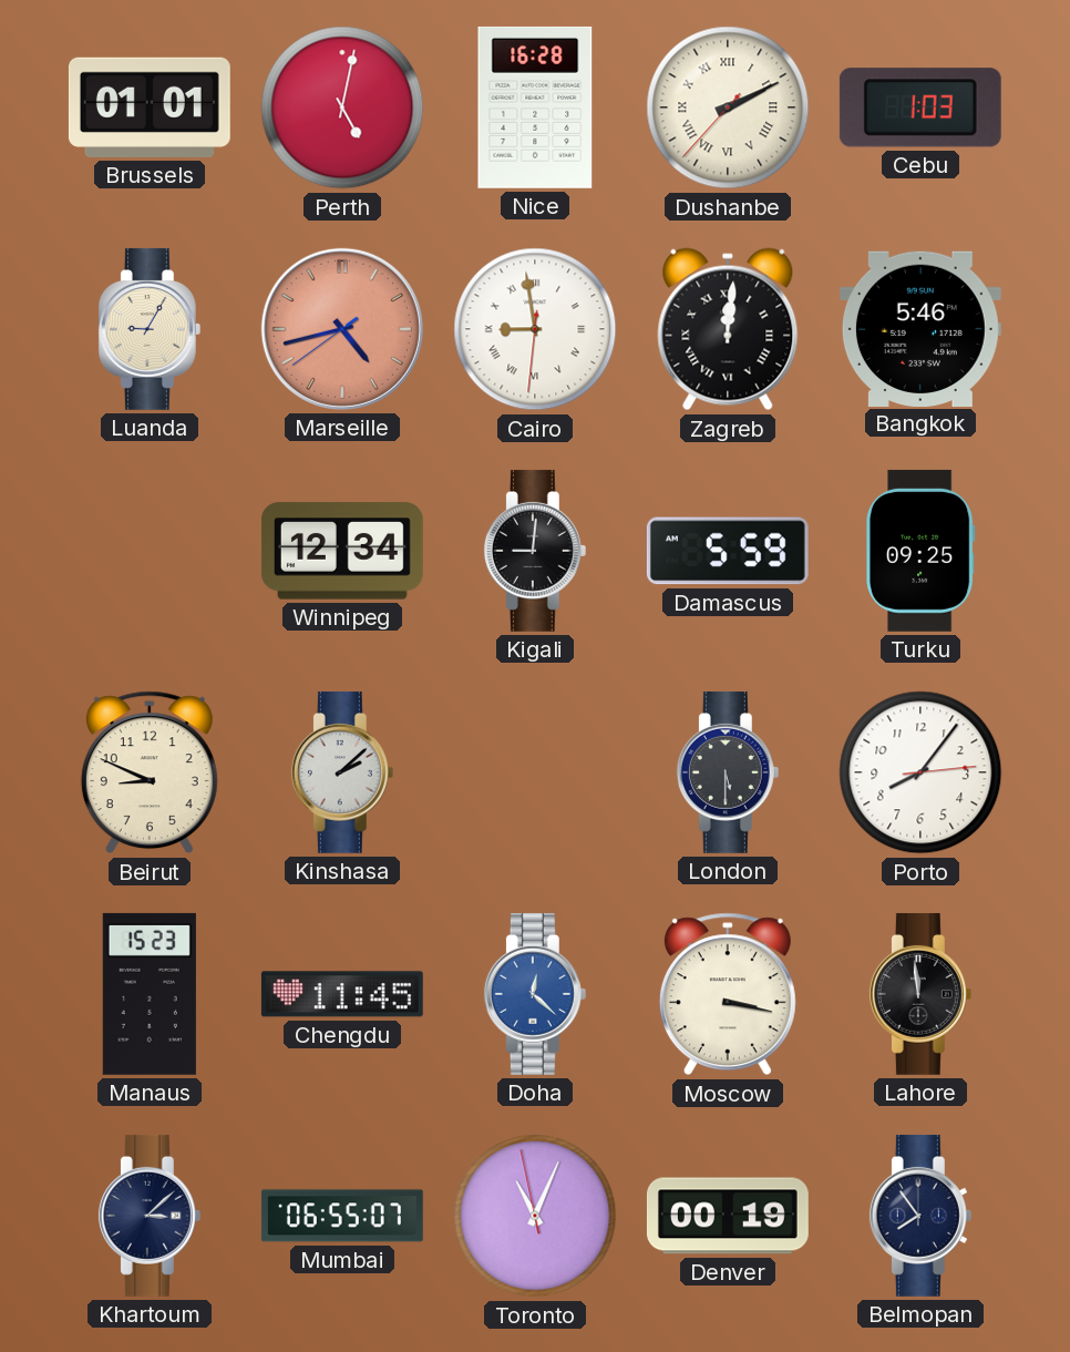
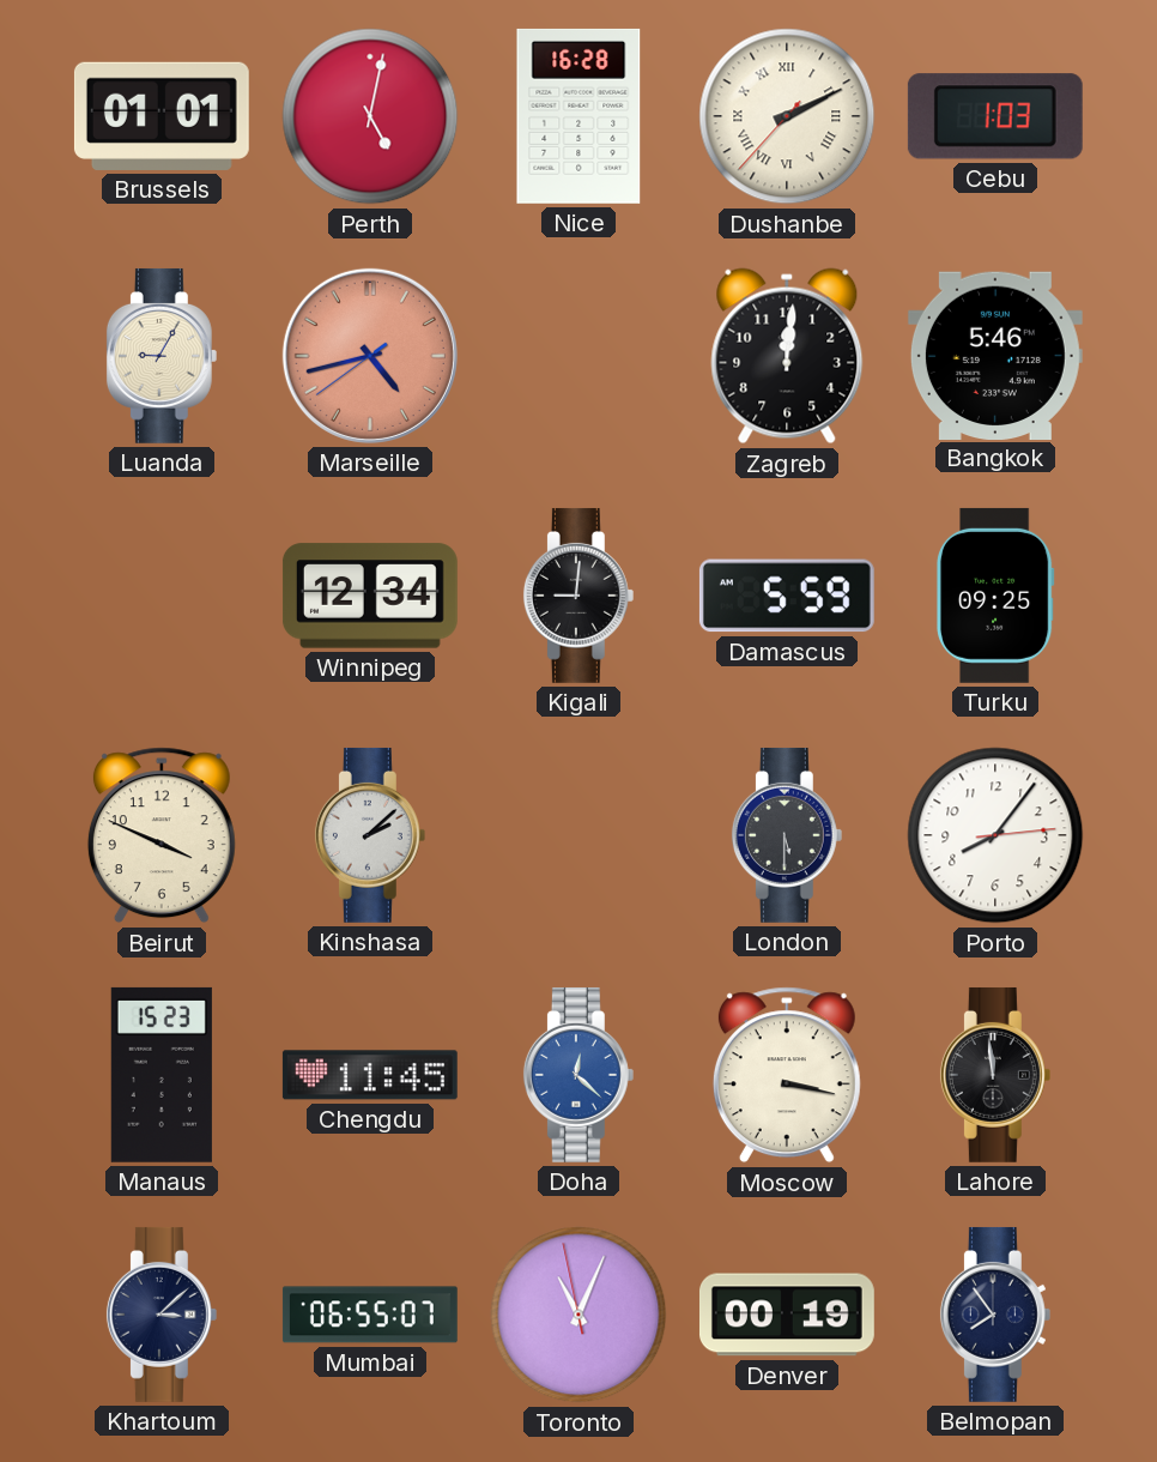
Cairo: 8:58 -> none (535, 329)
Zagreb numerals: Roman -> Arabic (787, 356)
Beirut: 8:49 -> 3:49 (162, 835)
